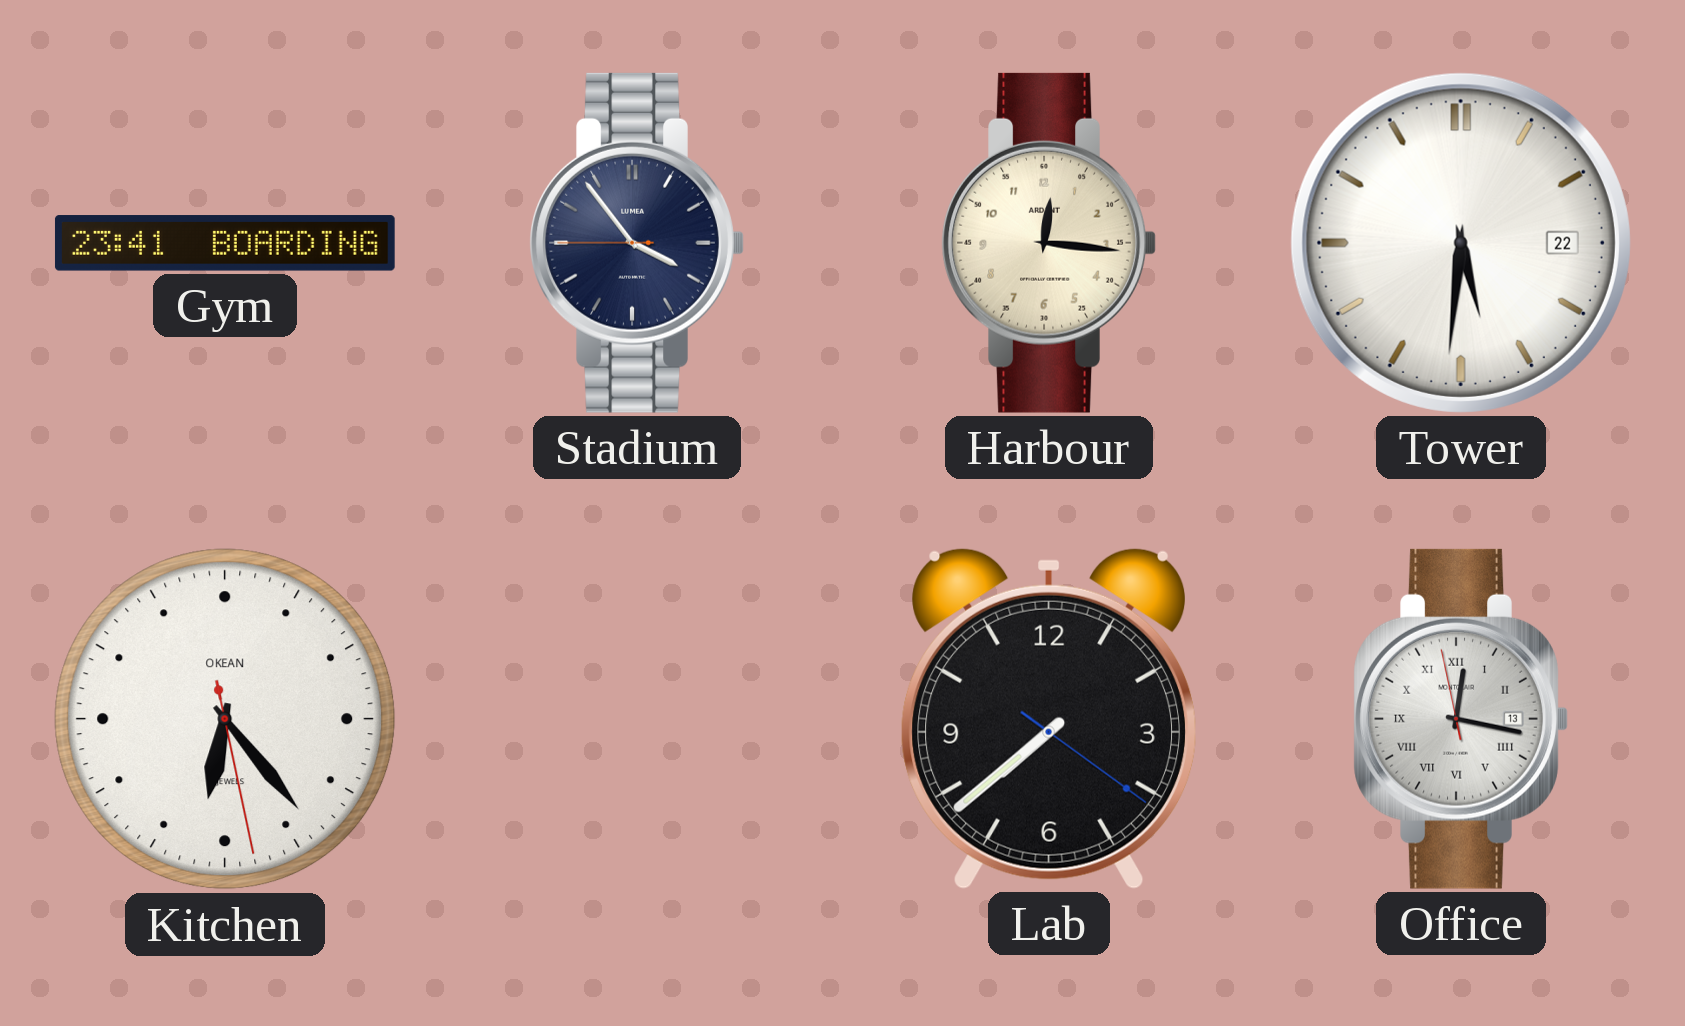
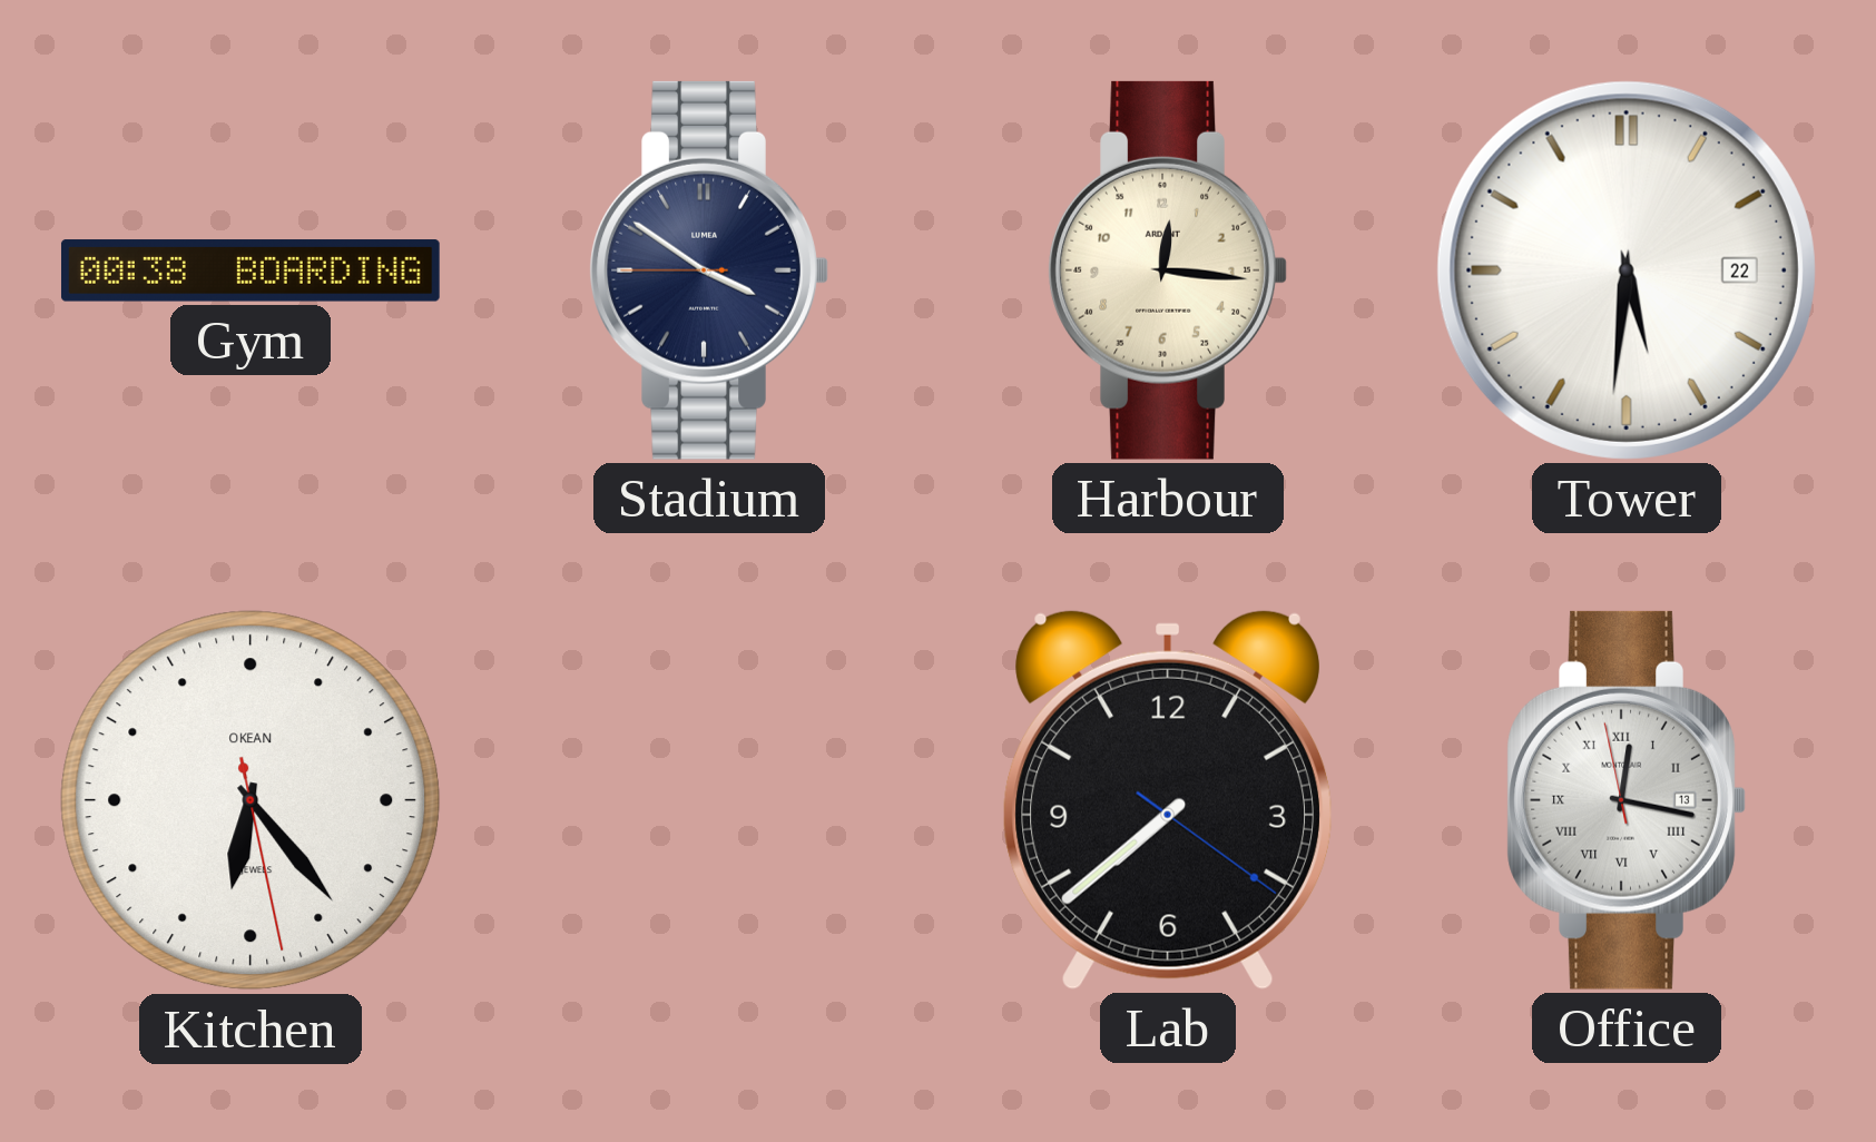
Gym: 23:41 -> 00:38 (251, 270)
Stadium: 3:53 -> 3:50 (709, 270)
